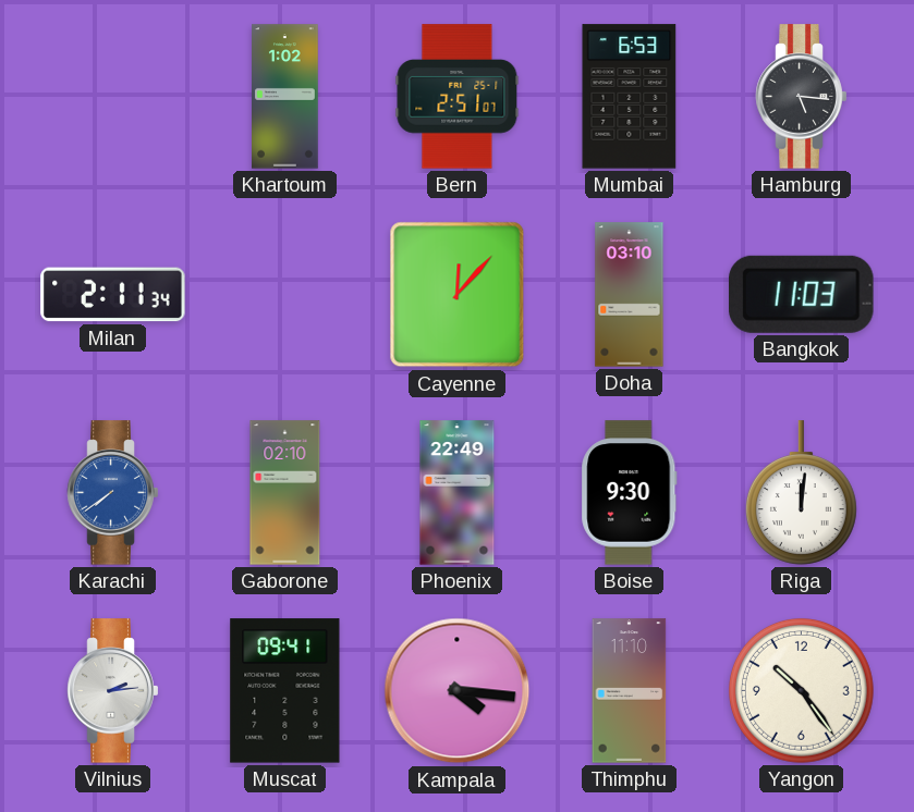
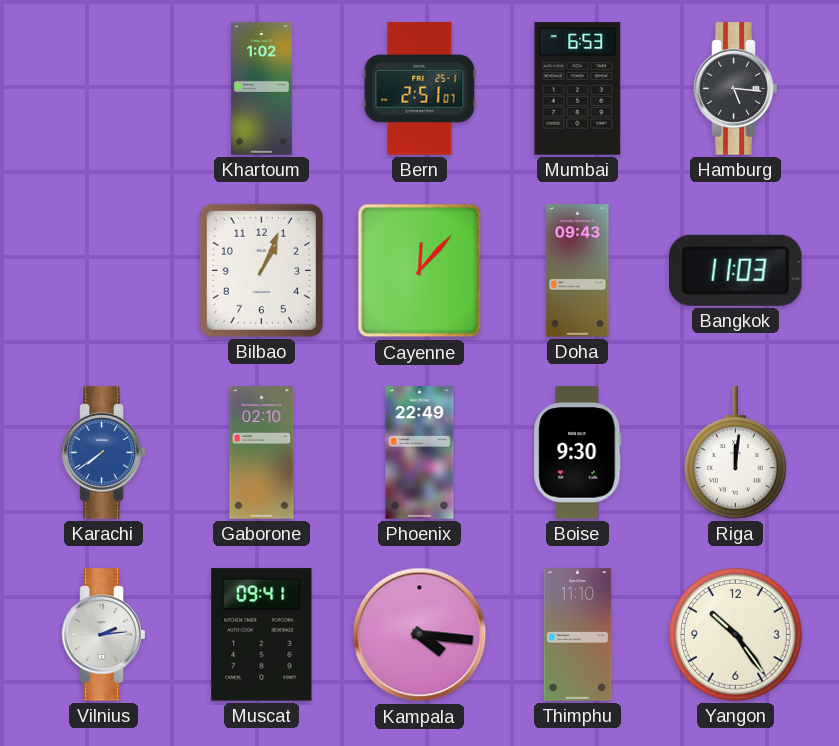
Milan: 2:11 -> none (113, 295)
Bilbao: none -> 1:04 (261, 270)
Doha: 03:10 -> 09:43 (578, 271)
